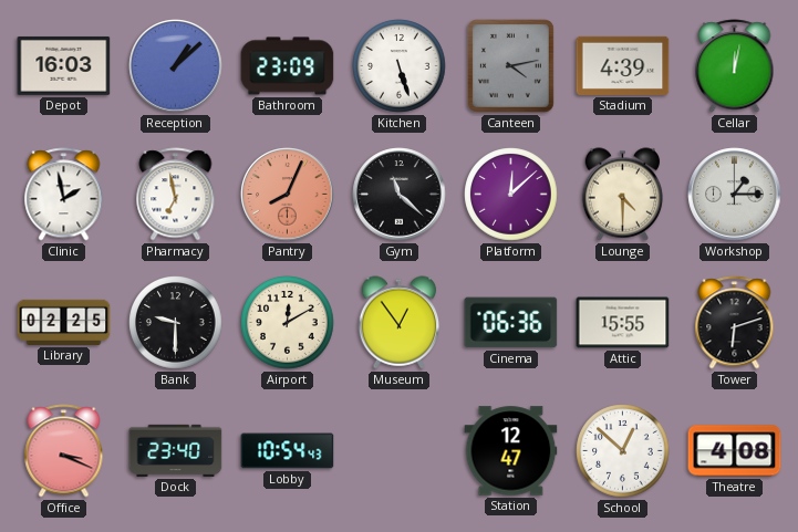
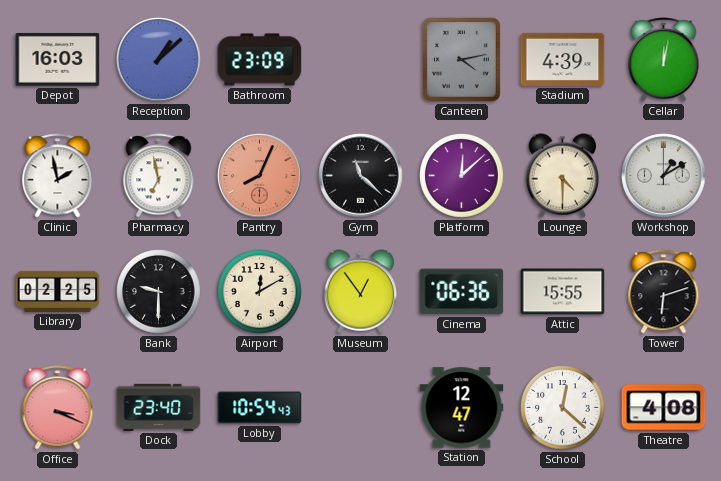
Kitchen: 5:27 -> none (400, 66)
Workshop: 1:15 -> 1:10 (664, 176)
School: 12:52 -> 12:22 (563, 408)
